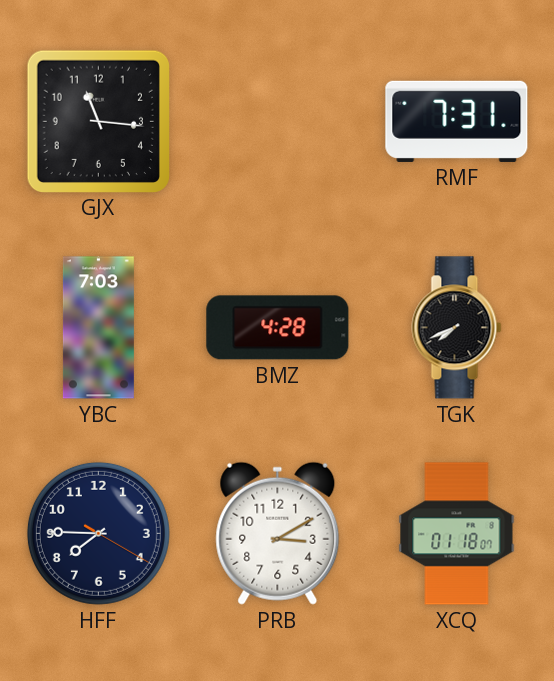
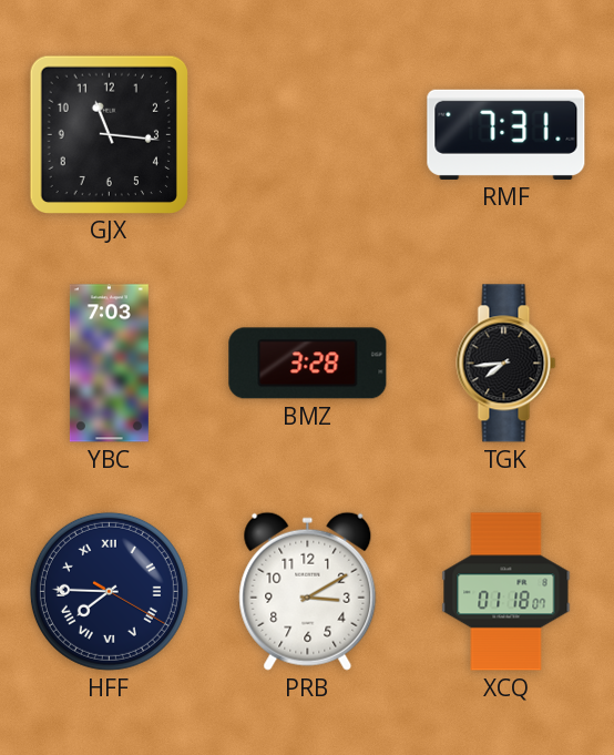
BMZ: 4:28 -> 3:28 (308, 364)
TGK: 7:41 -> 7:44 (506, 364)
HFF numerals: Arabic -> Roman (109, 591)
